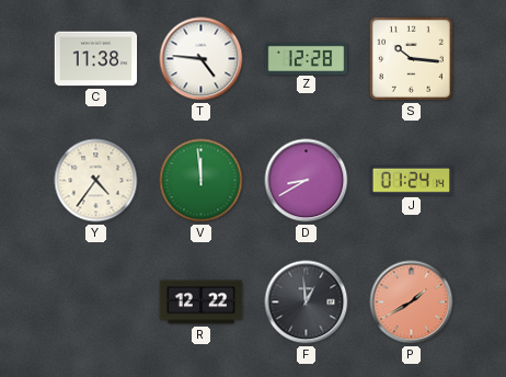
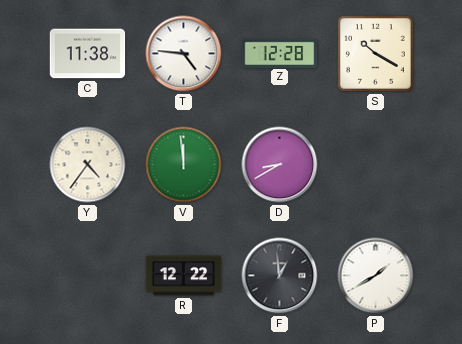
S: 10:16 -> 10:20 (375, 53)
J: 01:24 -> none (412, 180)
P dial: salmon -> white (376, 276)
